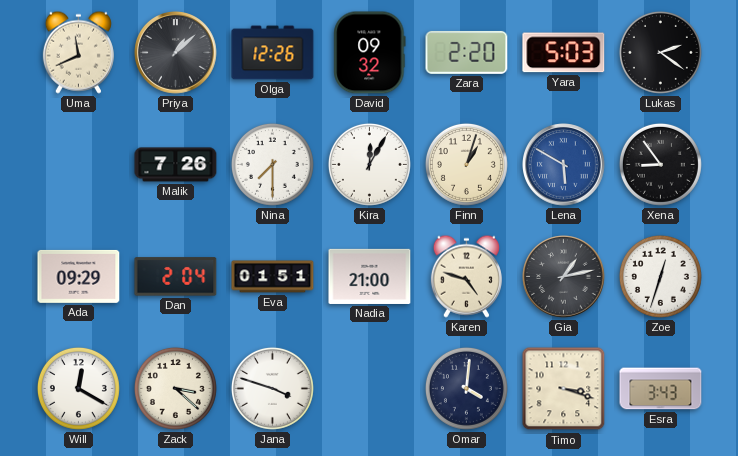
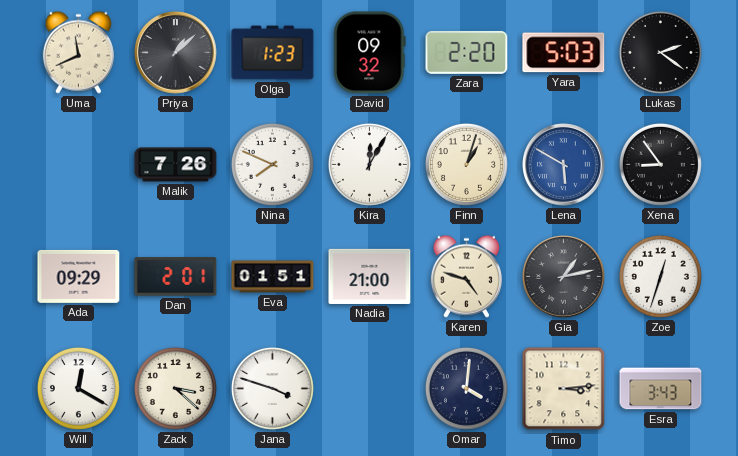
Olga: 12:26 -> 1:23 (273, 53)
Nina: 7:30 -> 7:49 (272, 164)
Dan: 2:04 -> 2:01 (176, 277)
Timo: 3:18 -> 3:14 (564, 389)
